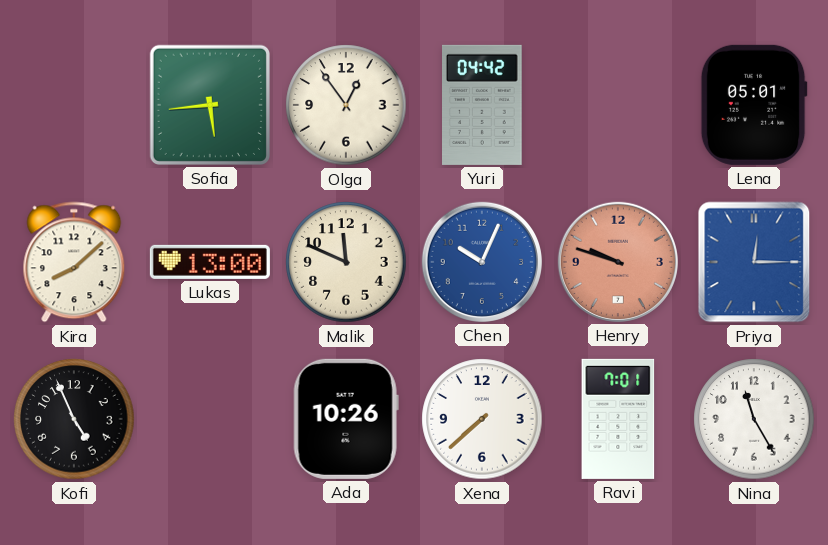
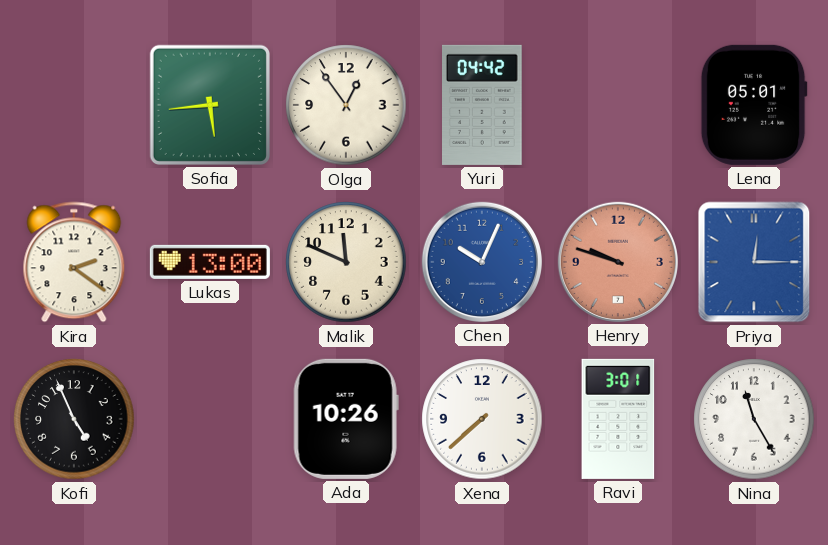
Kira: 8:08 -> 2:21 (74, 262)
Ravi: 7:01 -> 3:01 (618, 419)
